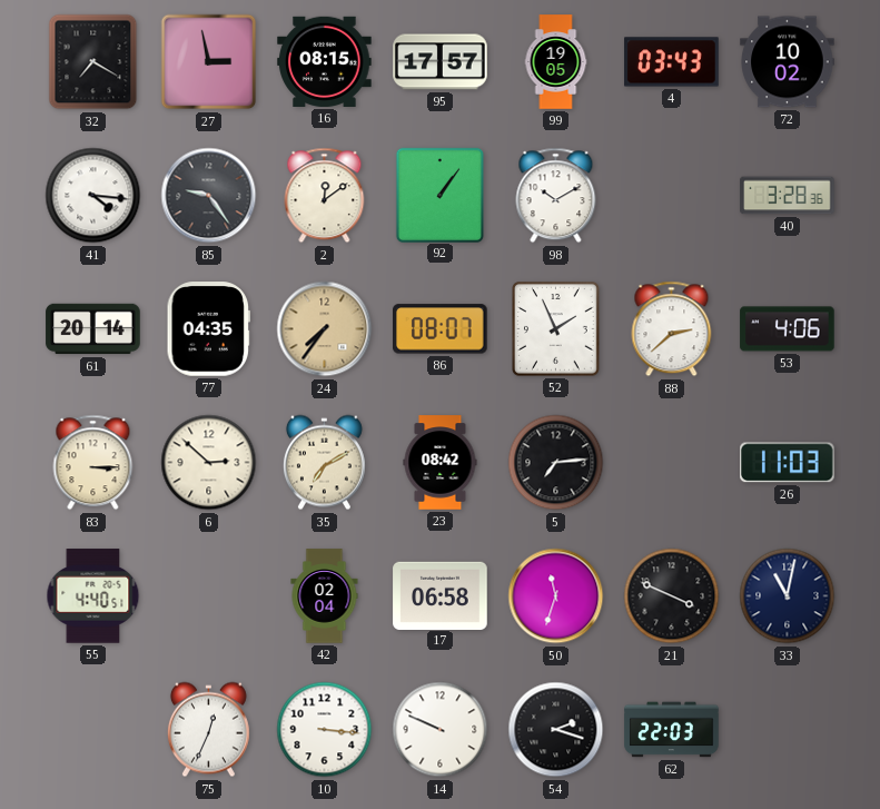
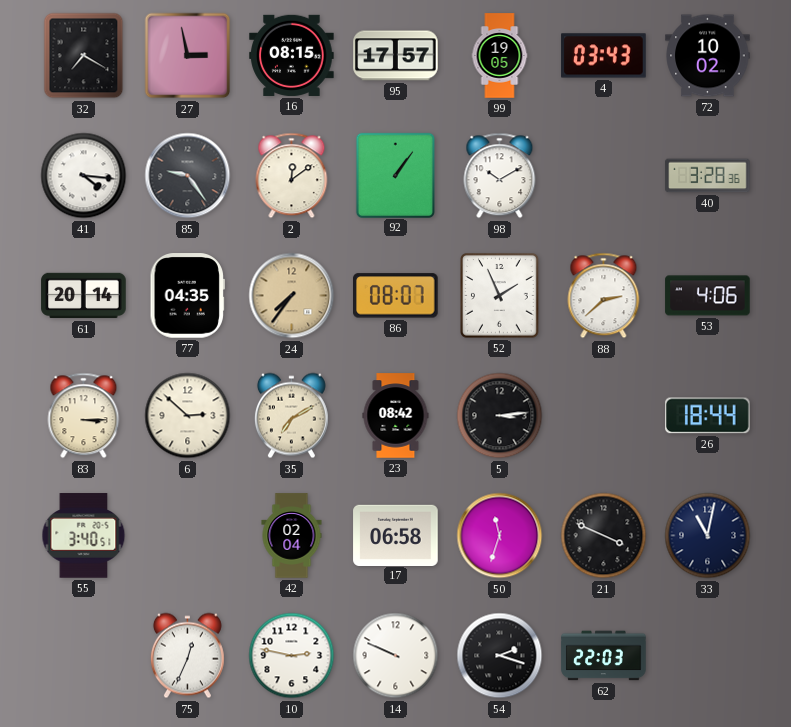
5: 7:14 -> 3:14 (500, 416)
26: 11:03 -> 18:44 (708, 416)
55: 4:40 -> 3:40 (84, 536)
10: 3:16 -> 2:47 (292, 656)
